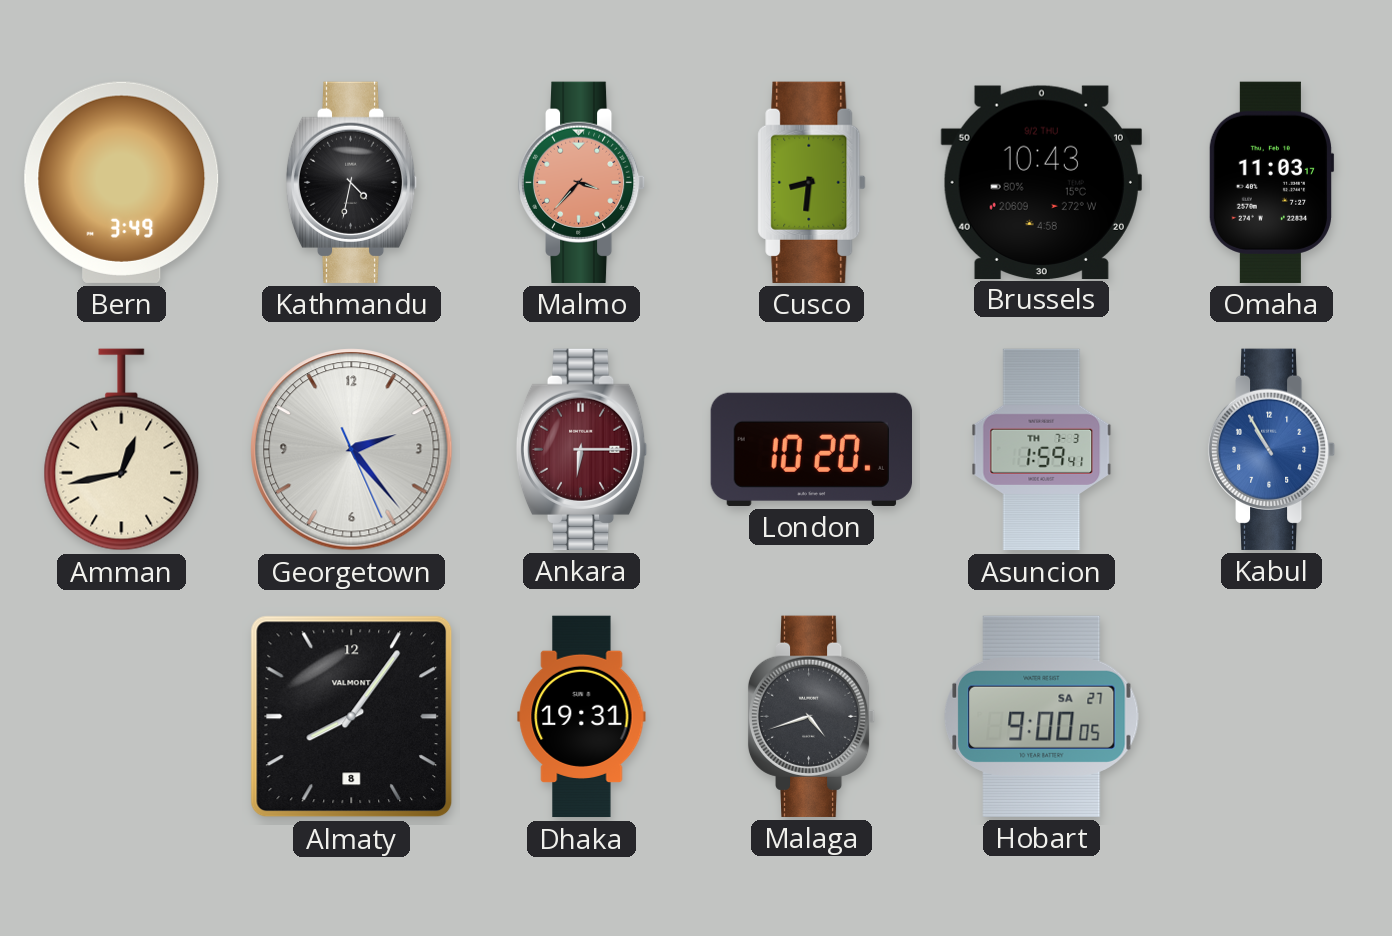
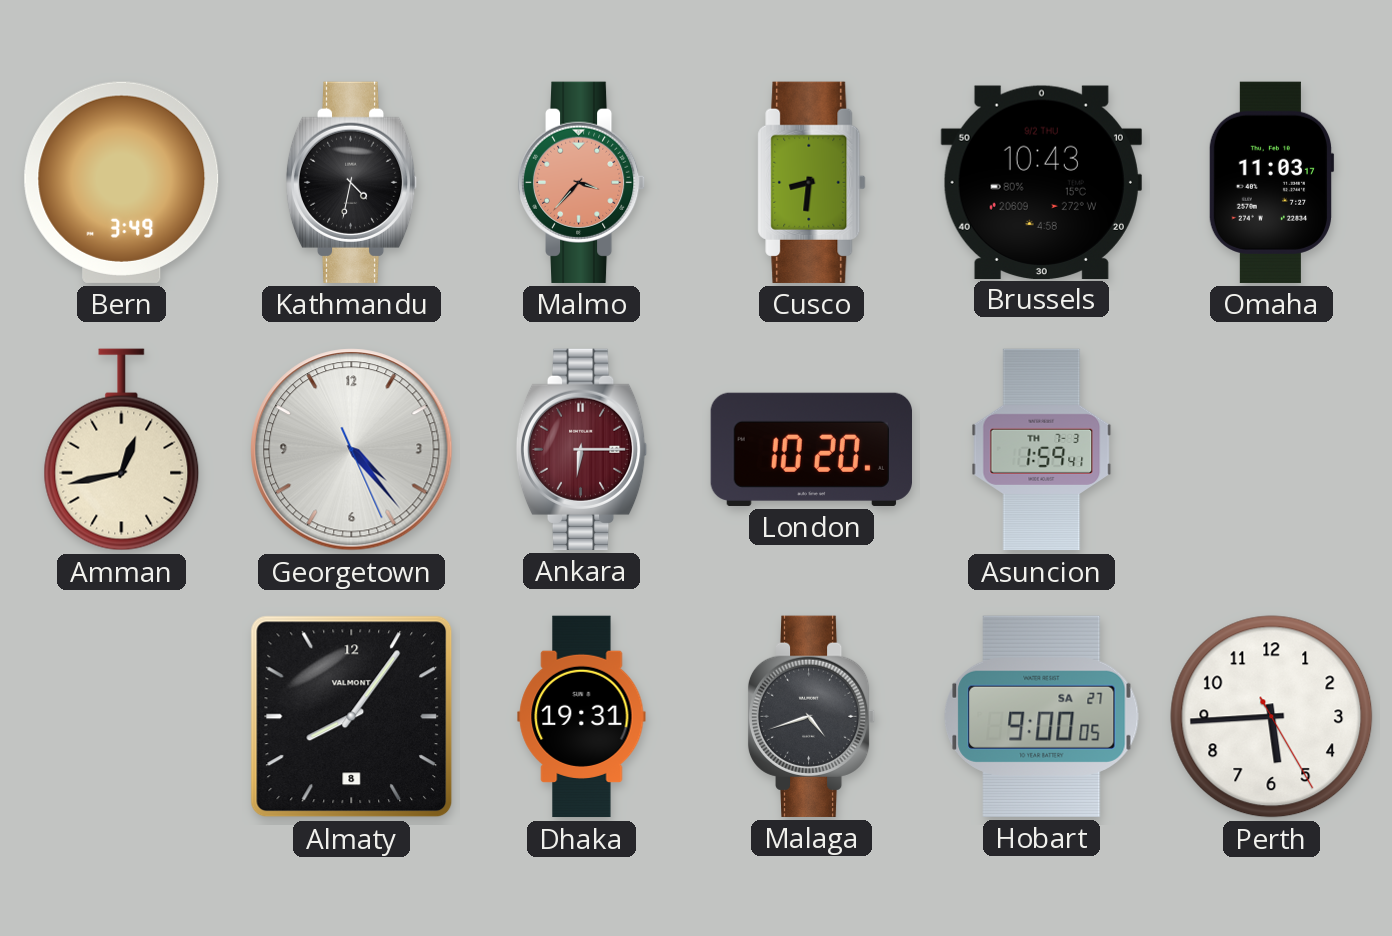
Georgetown: 2:23 -> 4:23 (352, 450)
Kabul: 10:55 -> none (1272, 449)
Perth: none -> 5:44 (1272, 717)
